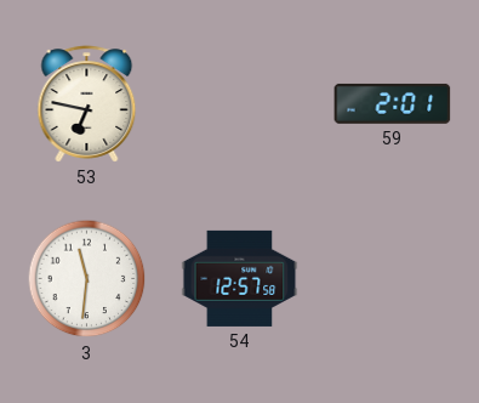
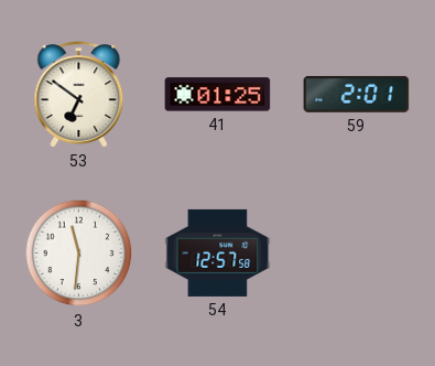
53: 6:47 -> 6:51 (79, 95)
41: none -> 01:25 (218, 95)
